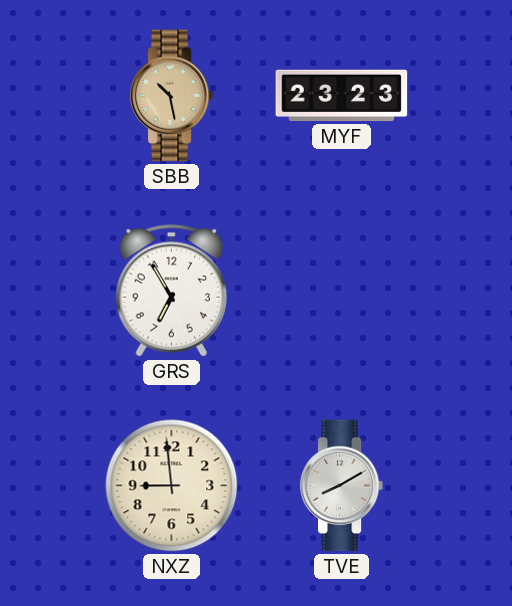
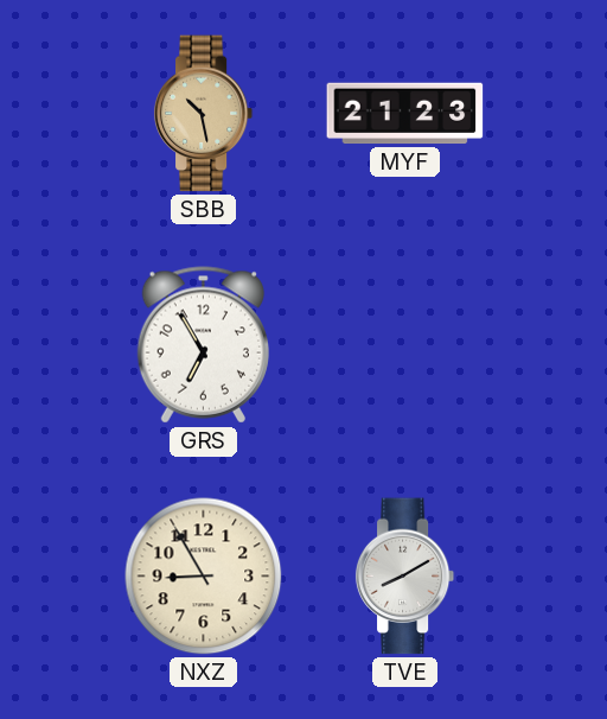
MYF: 23:23 -> 21:23 (405, 114)
NXZ: 8:59 -> 8:55 (204, 577)
